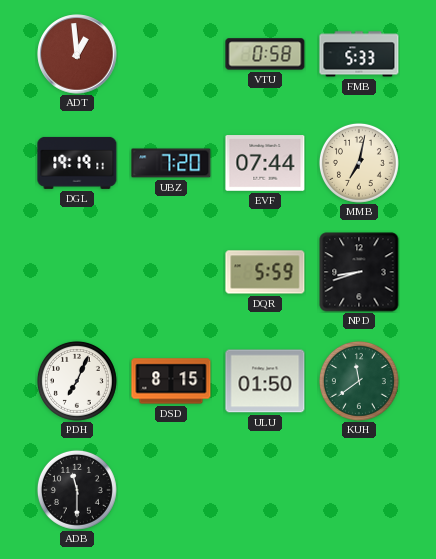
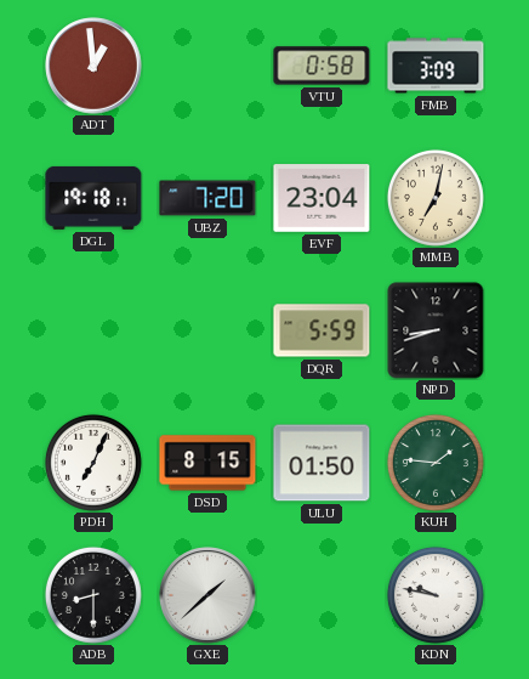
FMB: 5:33 -> 3:09 (436, 66)
DGL: 19:19 -> 19:18 (93, 198)
EVF: 07:44 -> 23:04 (322, 198)
KUH: 11:39 -> 1:46 (436, 463)
ADB: 11:30 -> 8:30 (93, 595)
GXE: none -> 1:38 (207, 595)
KDN: none -> 9:47 (436, 595)
